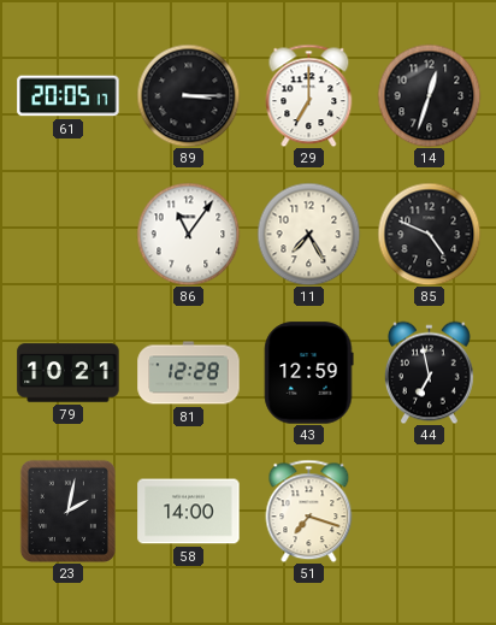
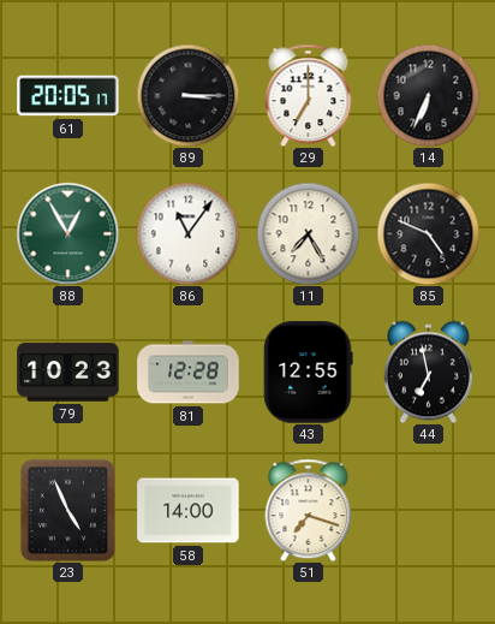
14: 12:33 -> 6:34 (428, 95)
88: none -> 12:55 (67, 233)
79: 10:21 -> 10:23 (68, 373)
43: 12:59 -> 12:55 (309, 373)
23: 2:02 -> 4:56 (67, 510)
